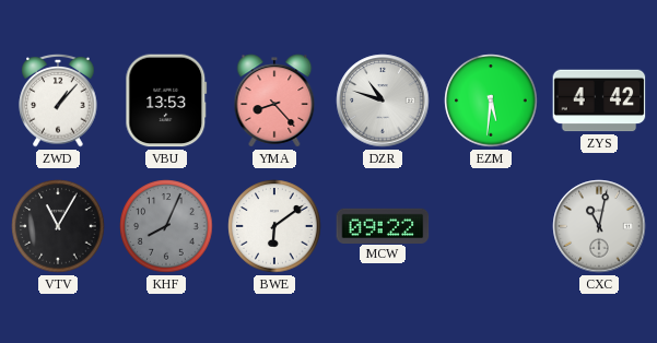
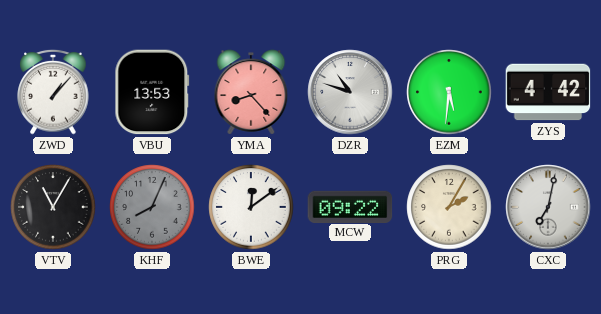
BWE: 6:09 -> 12:09 (251, 207)
PRG: none -> 2:05 (449, 207)
CXC: 11:02 -> 7:02 (548, 207)
